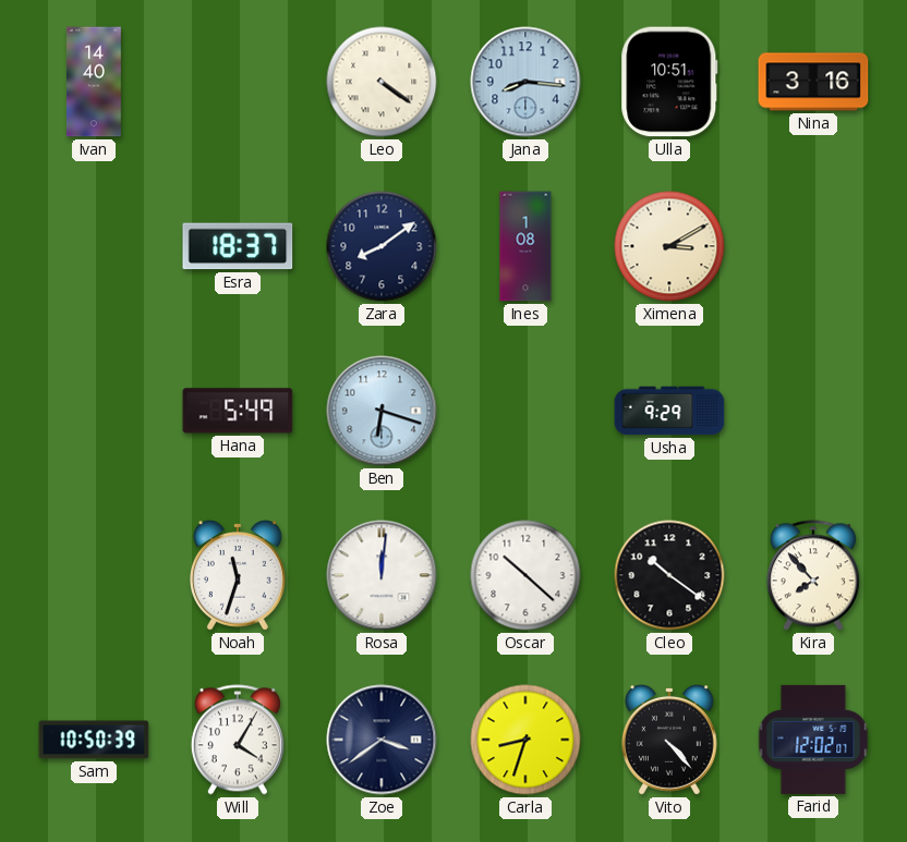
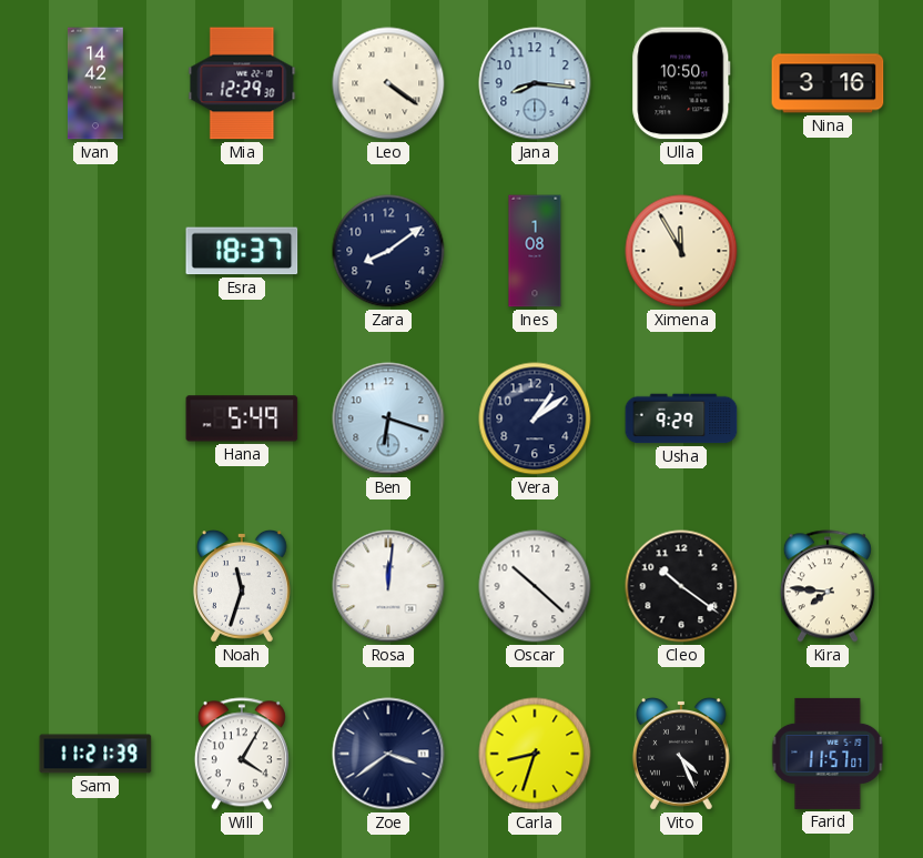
Ivan: 14:40 -> 14:42 (95, 83)
Mia: none -> 12:29 (242, 83)
Ulla: 10:51 -> 10:50 (681, 83)
Ximena: 3:10 -> 11:55 (681, 251)
Vera: none -> 1:09 (535, 418)
Kira: 7:53 -> 7:46 (828, 586)
Sam: 10:50 -> 11:21 (95, 754)
Vito: 4:23 -> 4:26 (681, 755)
Farid: 12:02 -> 11:57 (828, 754)
